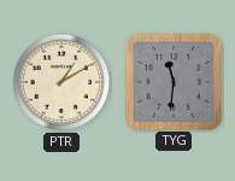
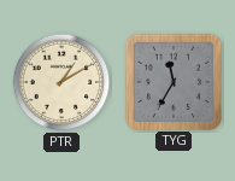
TYG: 11:31 -> 11:35 (172, 81)
